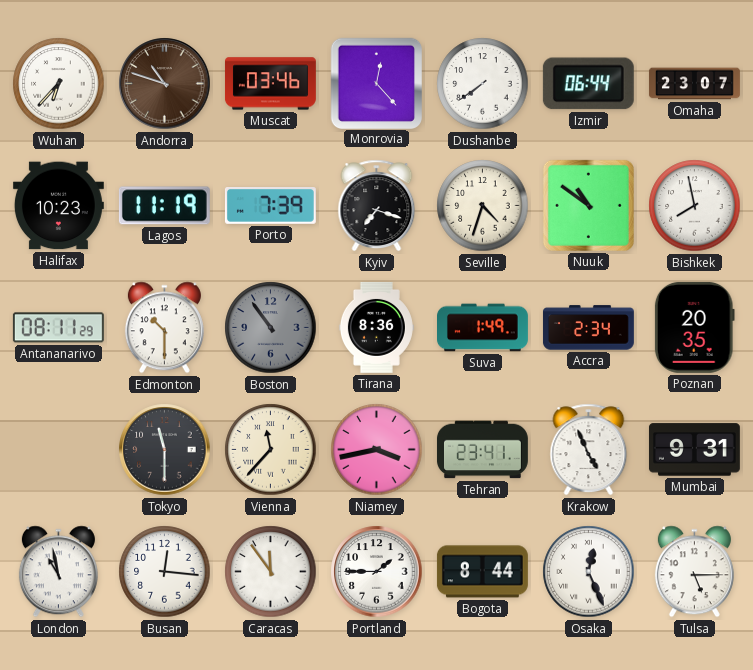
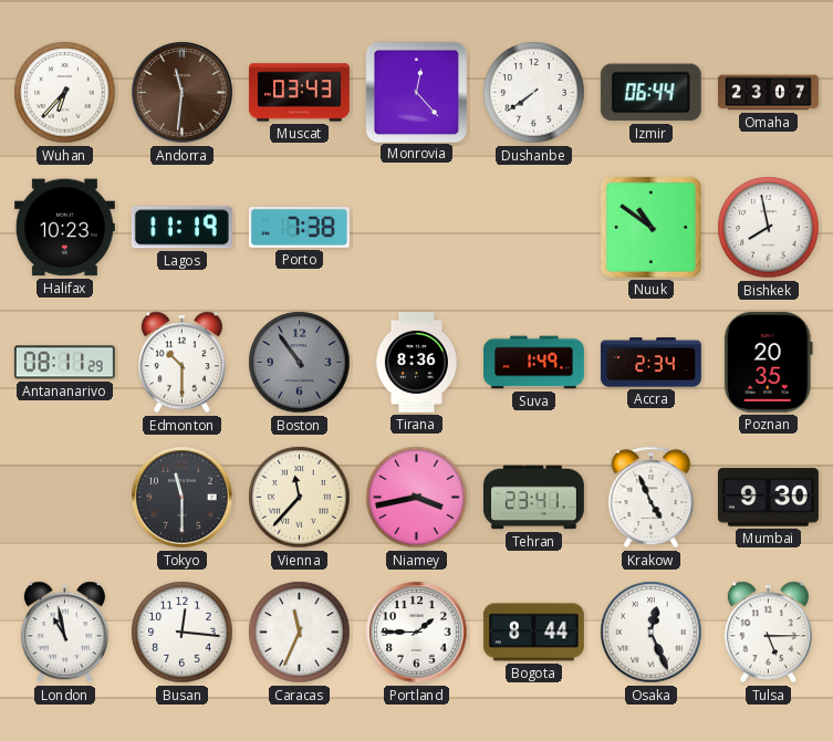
Andorra: 10:48 -> 11:31 (183, 93)
Muscat: 03:46 -> 03:43 (299, 93)
Porto: 7:39 -> 7:38 (299, 228)
Kyiv: 7:18 -> none (377, 206)
Seville: 4:33 -> none (483, 206)
Mumbai: 9:31 -> 9:30 (768, 498)
Caracas: 11:54 -> 11:34 (300, 633)
